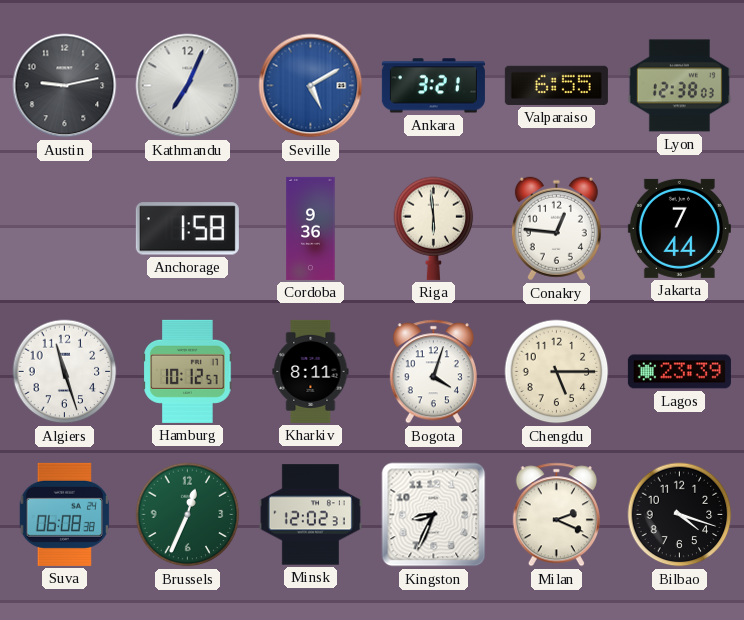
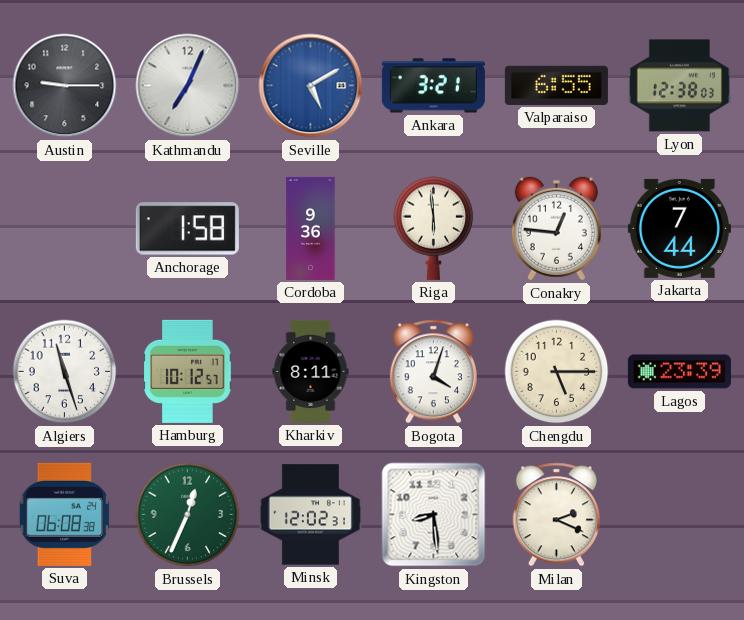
Austin: 9:13 -> 9:15 (65, 86)
Kingston: 8:34 -> 8:29 (434, 515)
Bilbao: 4:18 -> none (680, 515)
